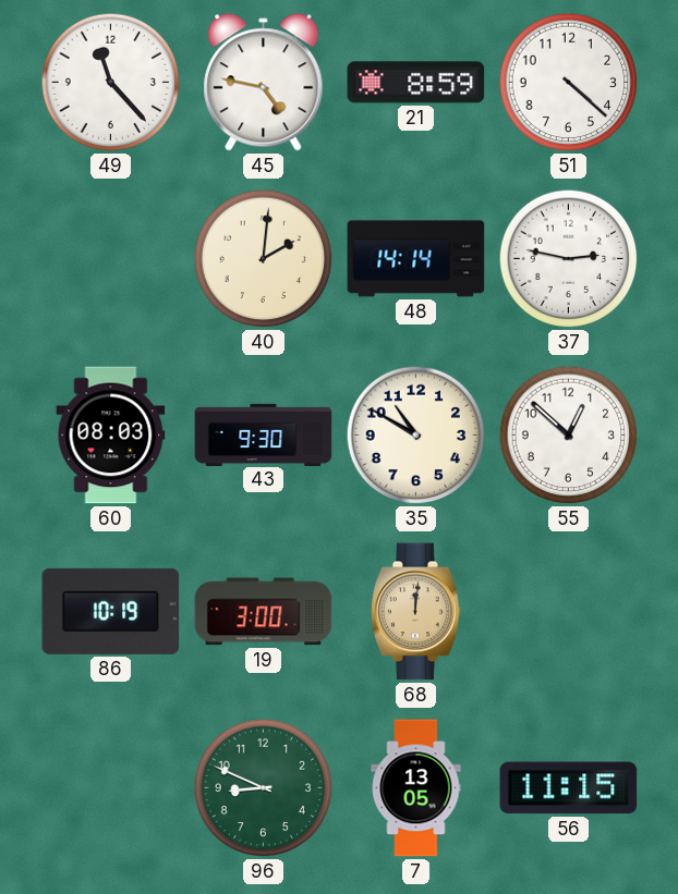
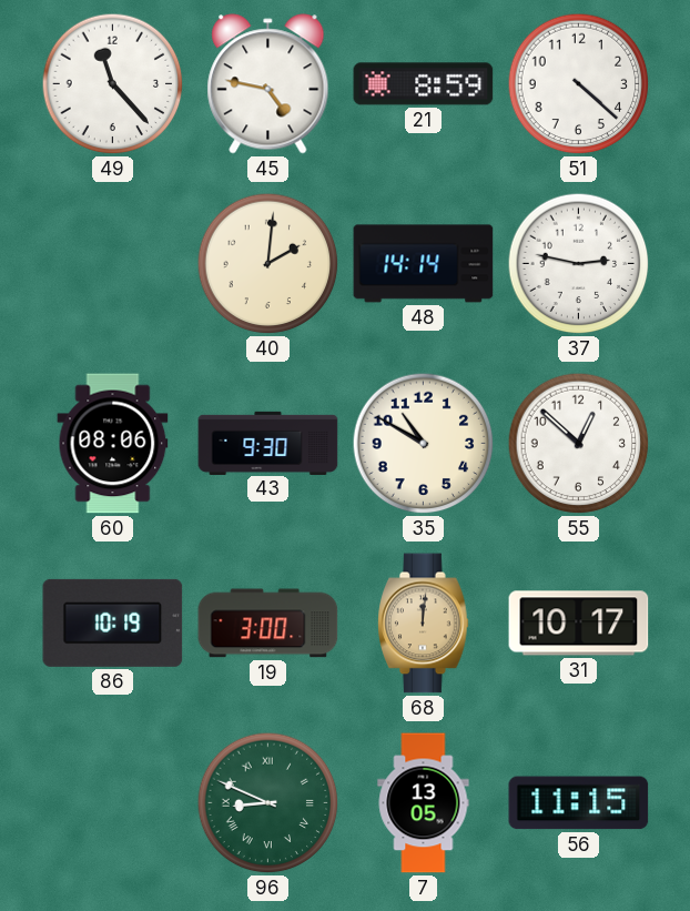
60: 08:03 -> 08:06 (113, 444)
31: none -> 10:17 (579, 624)
96 numerals: Arabic -> Roman (268, 803)
